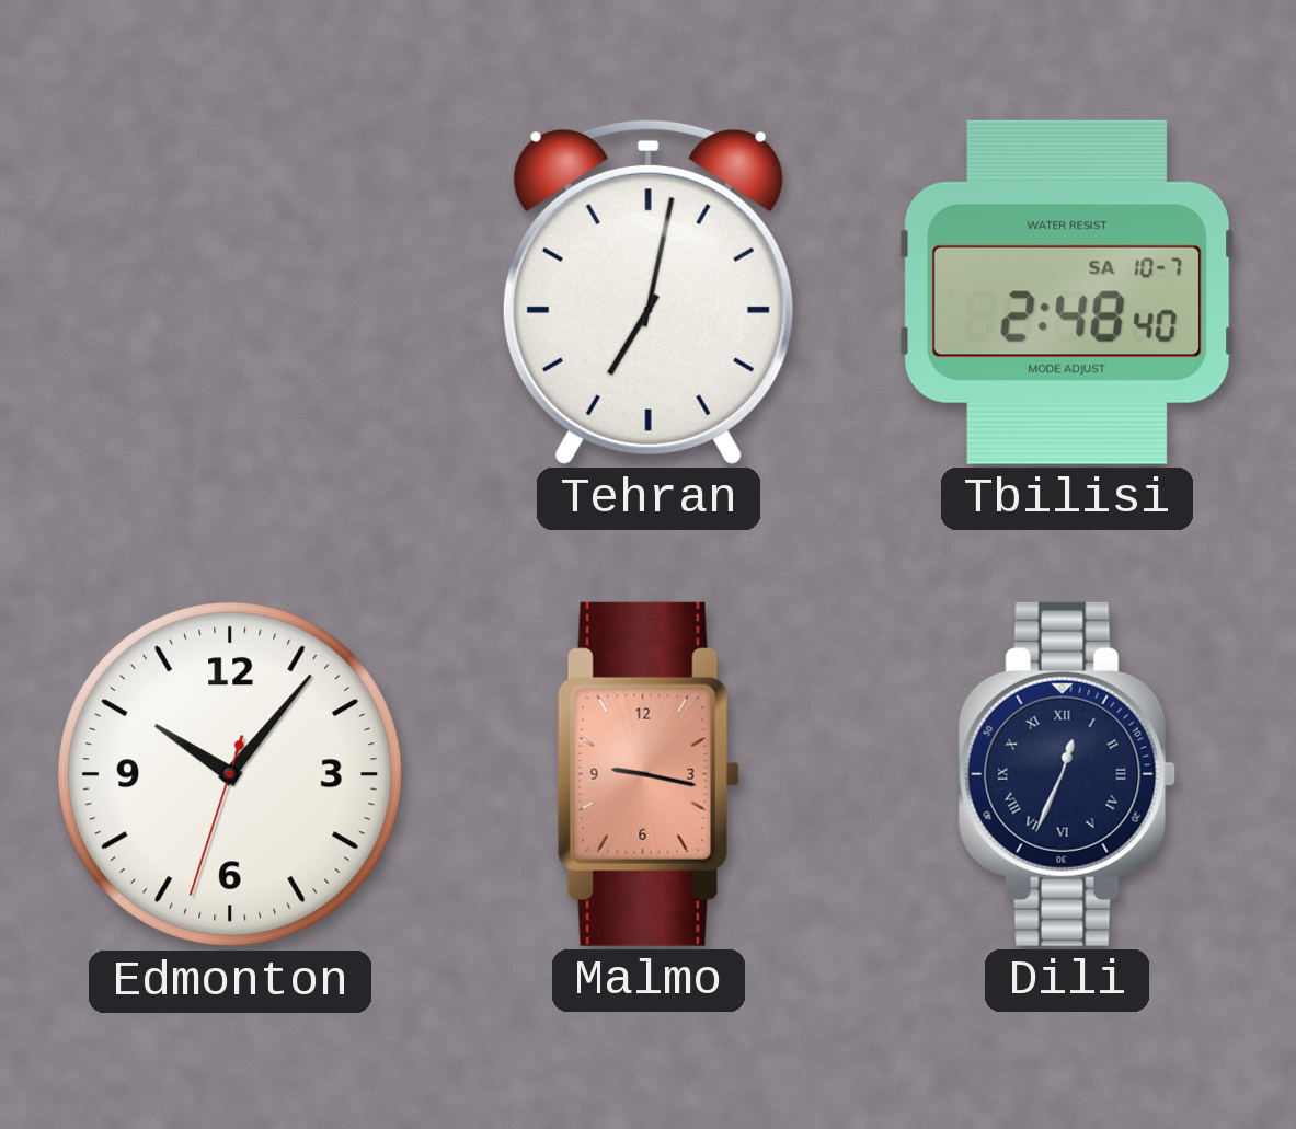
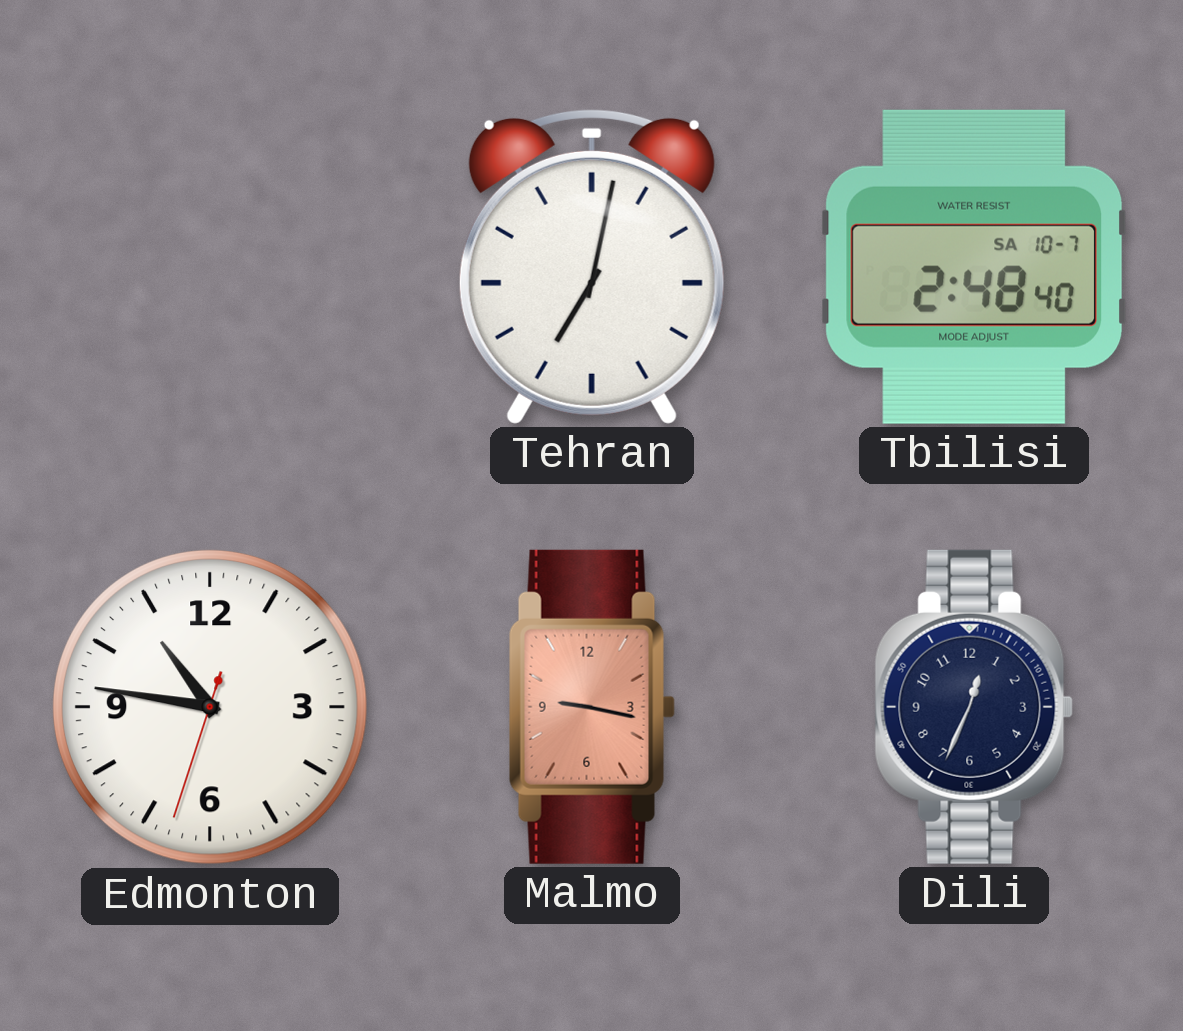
Edmonton: 10:06 -> 10:46 (210, 707)
Dili numerals: Roman -> Arabic (974, 707)
